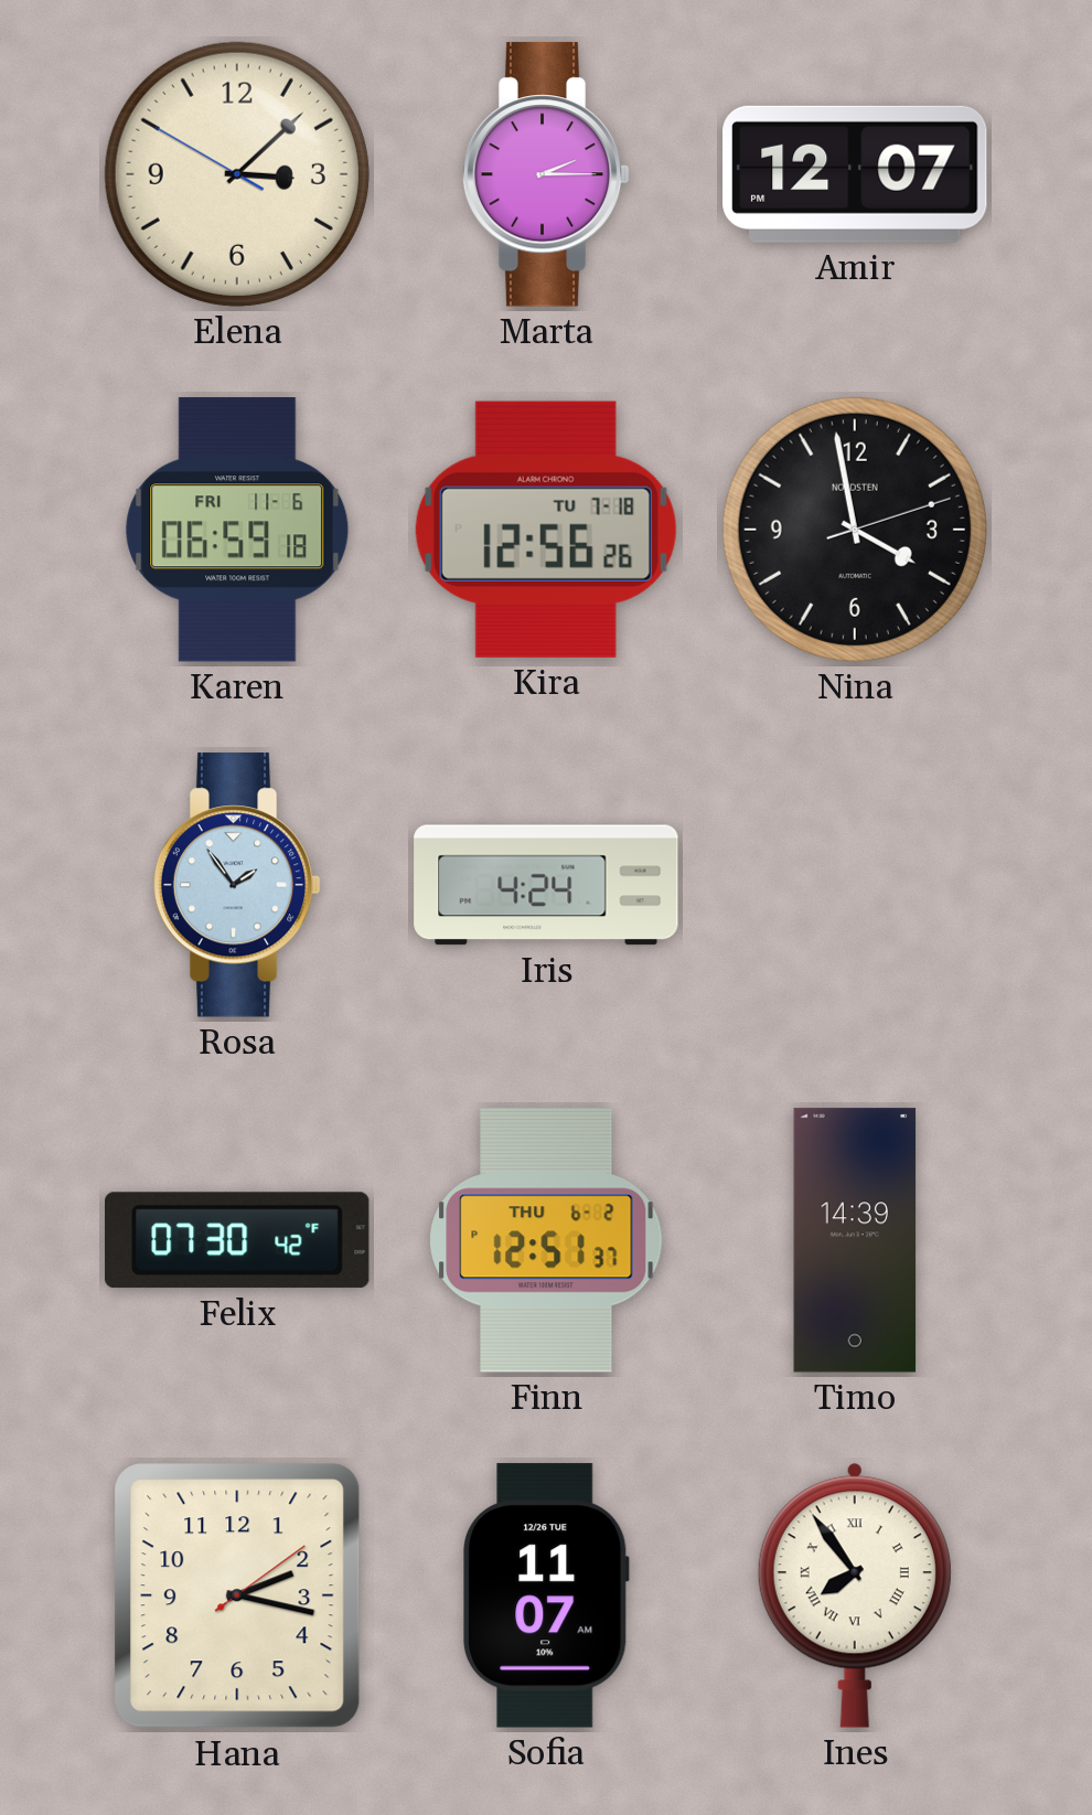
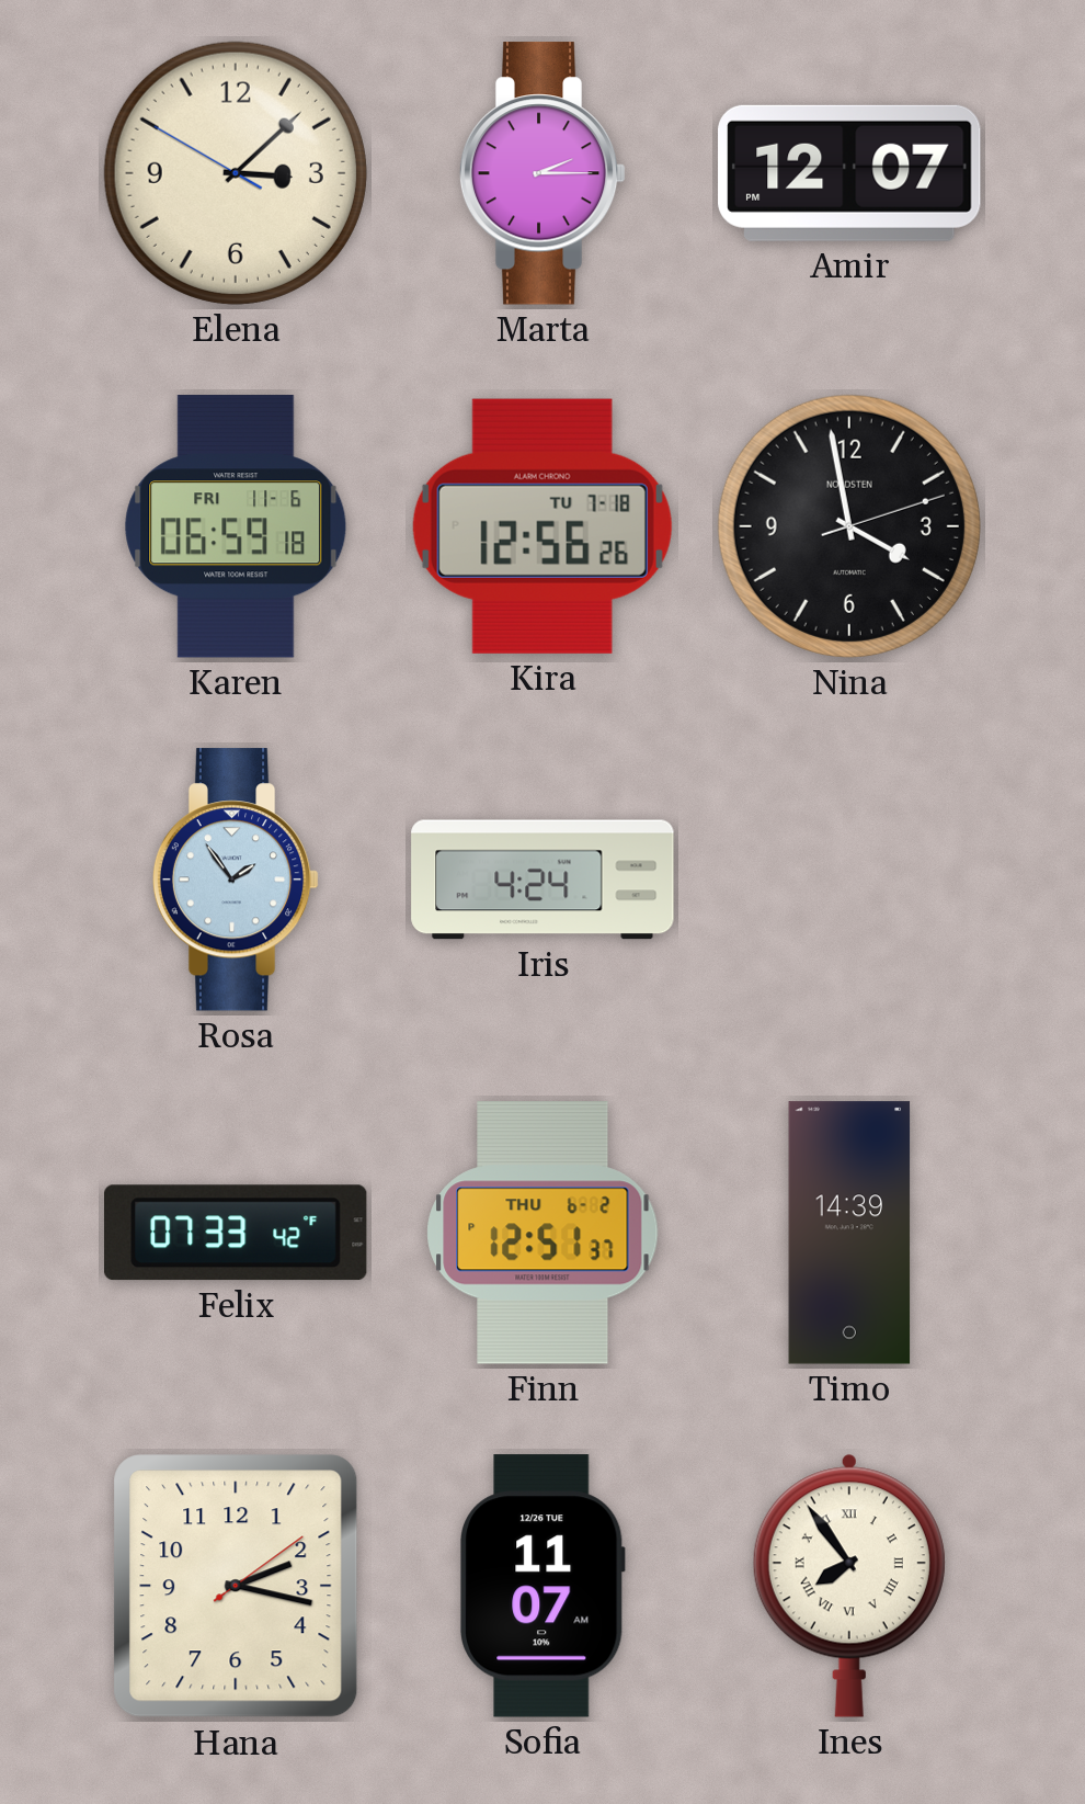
Felix: 07:30 -> 07:33 (237, 1233)
